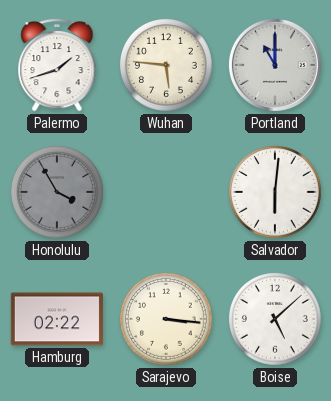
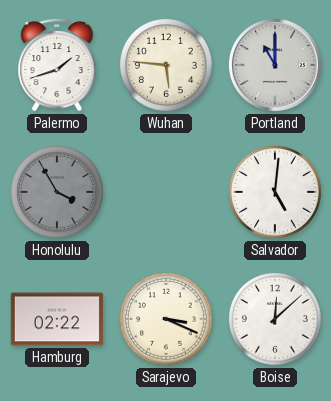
Salvador: 6:01 -> 5:01 (275, 192)
Sarajevo: 3:16 -> 3:19 (166, 319)
Boise: 5:08 -> 12:08 (275, 319)
